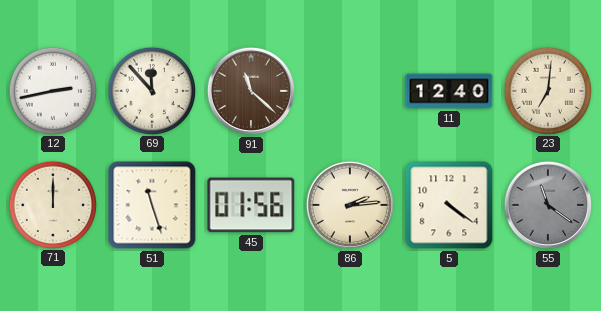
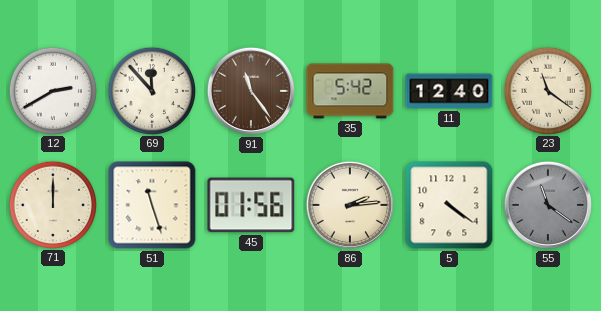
12: 2:43 -> 2:40 (52, 90)
91: 11:22 -> 11:24 (251, 91)
35: none -> 5:42 (350, 91)
23: 7:01 -> 11:21 (547, 90)
